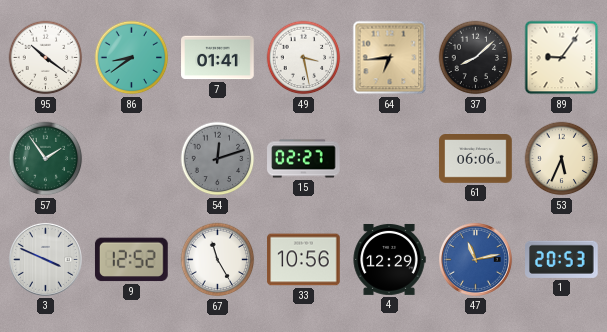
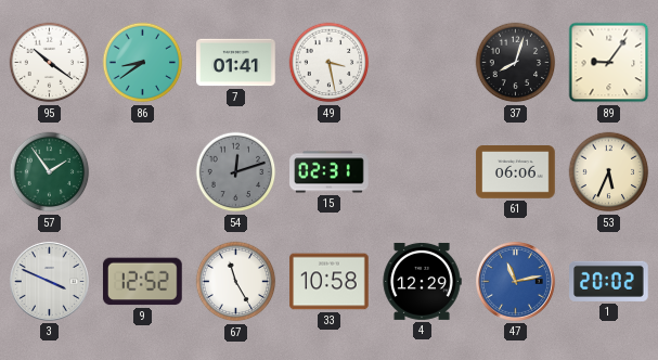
64: 6:44 -> none (390, 58)
37: 8:08 -> 8:03 (516, 63)
15: 02:27 -> 02:31 (330, 172)
33: 10:56 -> 10:58 (330, 282)
1: 20:53 -> 20:02 (609, 281)
